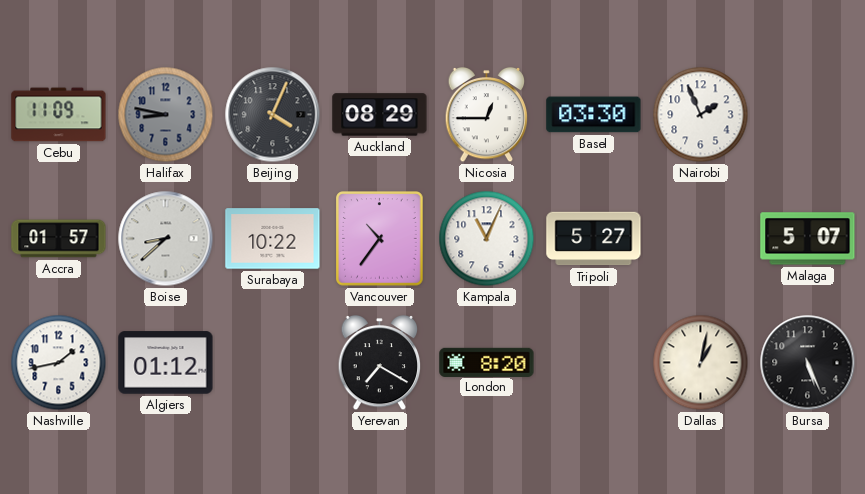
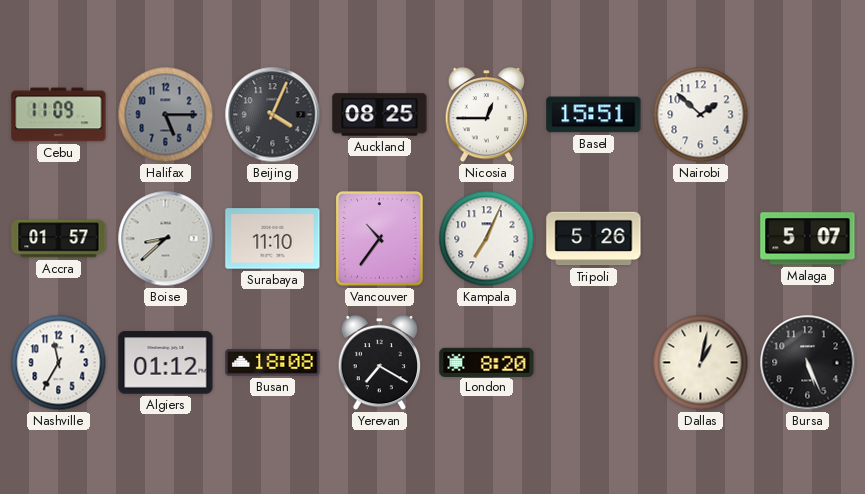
Halifax: 8:47 -> 5:15 (166, 115)
Auckland: 08:29 -> 08:25 (380, 115)
Basel: 03:30 -> 15:51 (594, 115)
Nairobi: 1:56 -> 1:52 (701, 115)
Surabaya: 10:22 -> 11:10 (273, 239)
Kampala: 11:04 -> 7:04 (487, 239)
Tripoli: 5:27 -> 5:26 (594, 239)
Nashville: 1:43 -> 11:35 (59, 363)
Busan: none -> 18:08 (273, 363)
